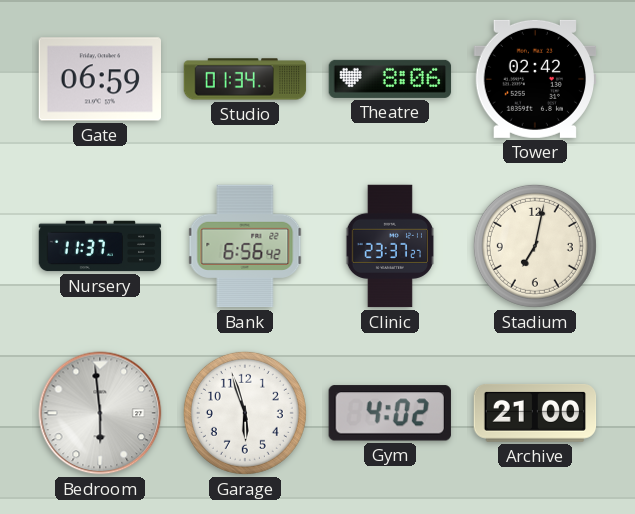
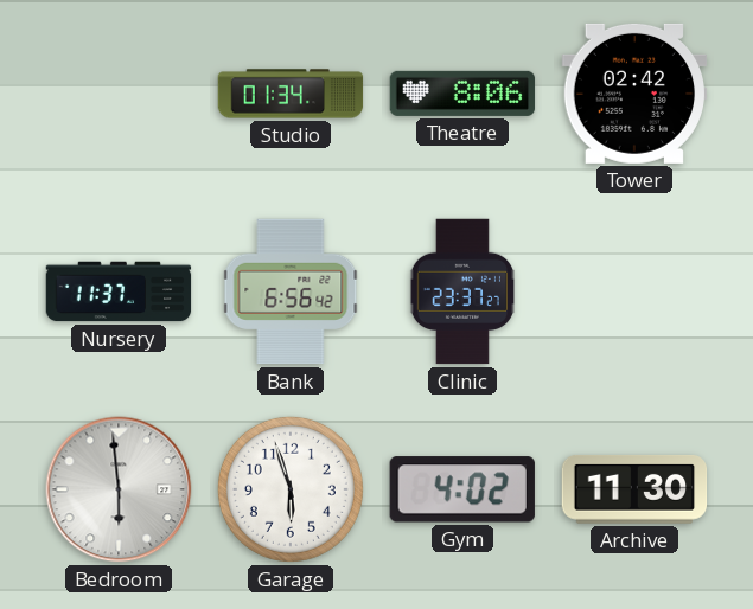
Gate: 06:59 -> none (99, 79)
Stadium: 7:02 -> none (535, 246)
Archive: 21:00 -> 11:30 (634, 489)
